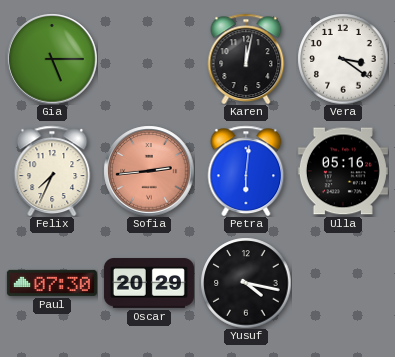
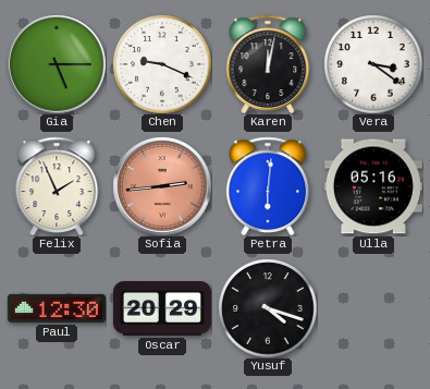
Chen: none -> 9:19 (162, 64)
Felix: 7:34 -> 1:56 (57, 186)
Paul: 07:30 -> 12:30 (57, 308)
Yusuf: 4:17 -> 4:18 (268, 308)
